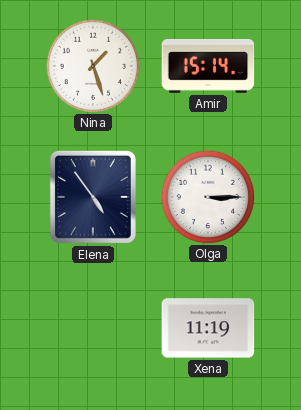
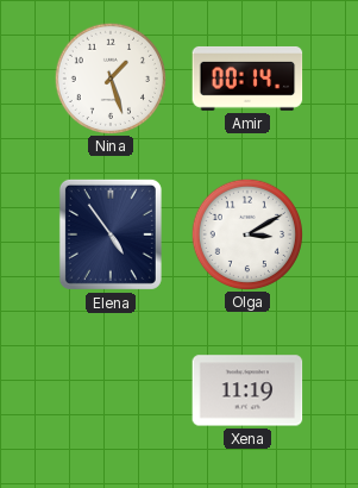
Amir: 15:14 -> 00:14 (247, 79)
Olga: 3:15 -> 3:10 (246, 233)
